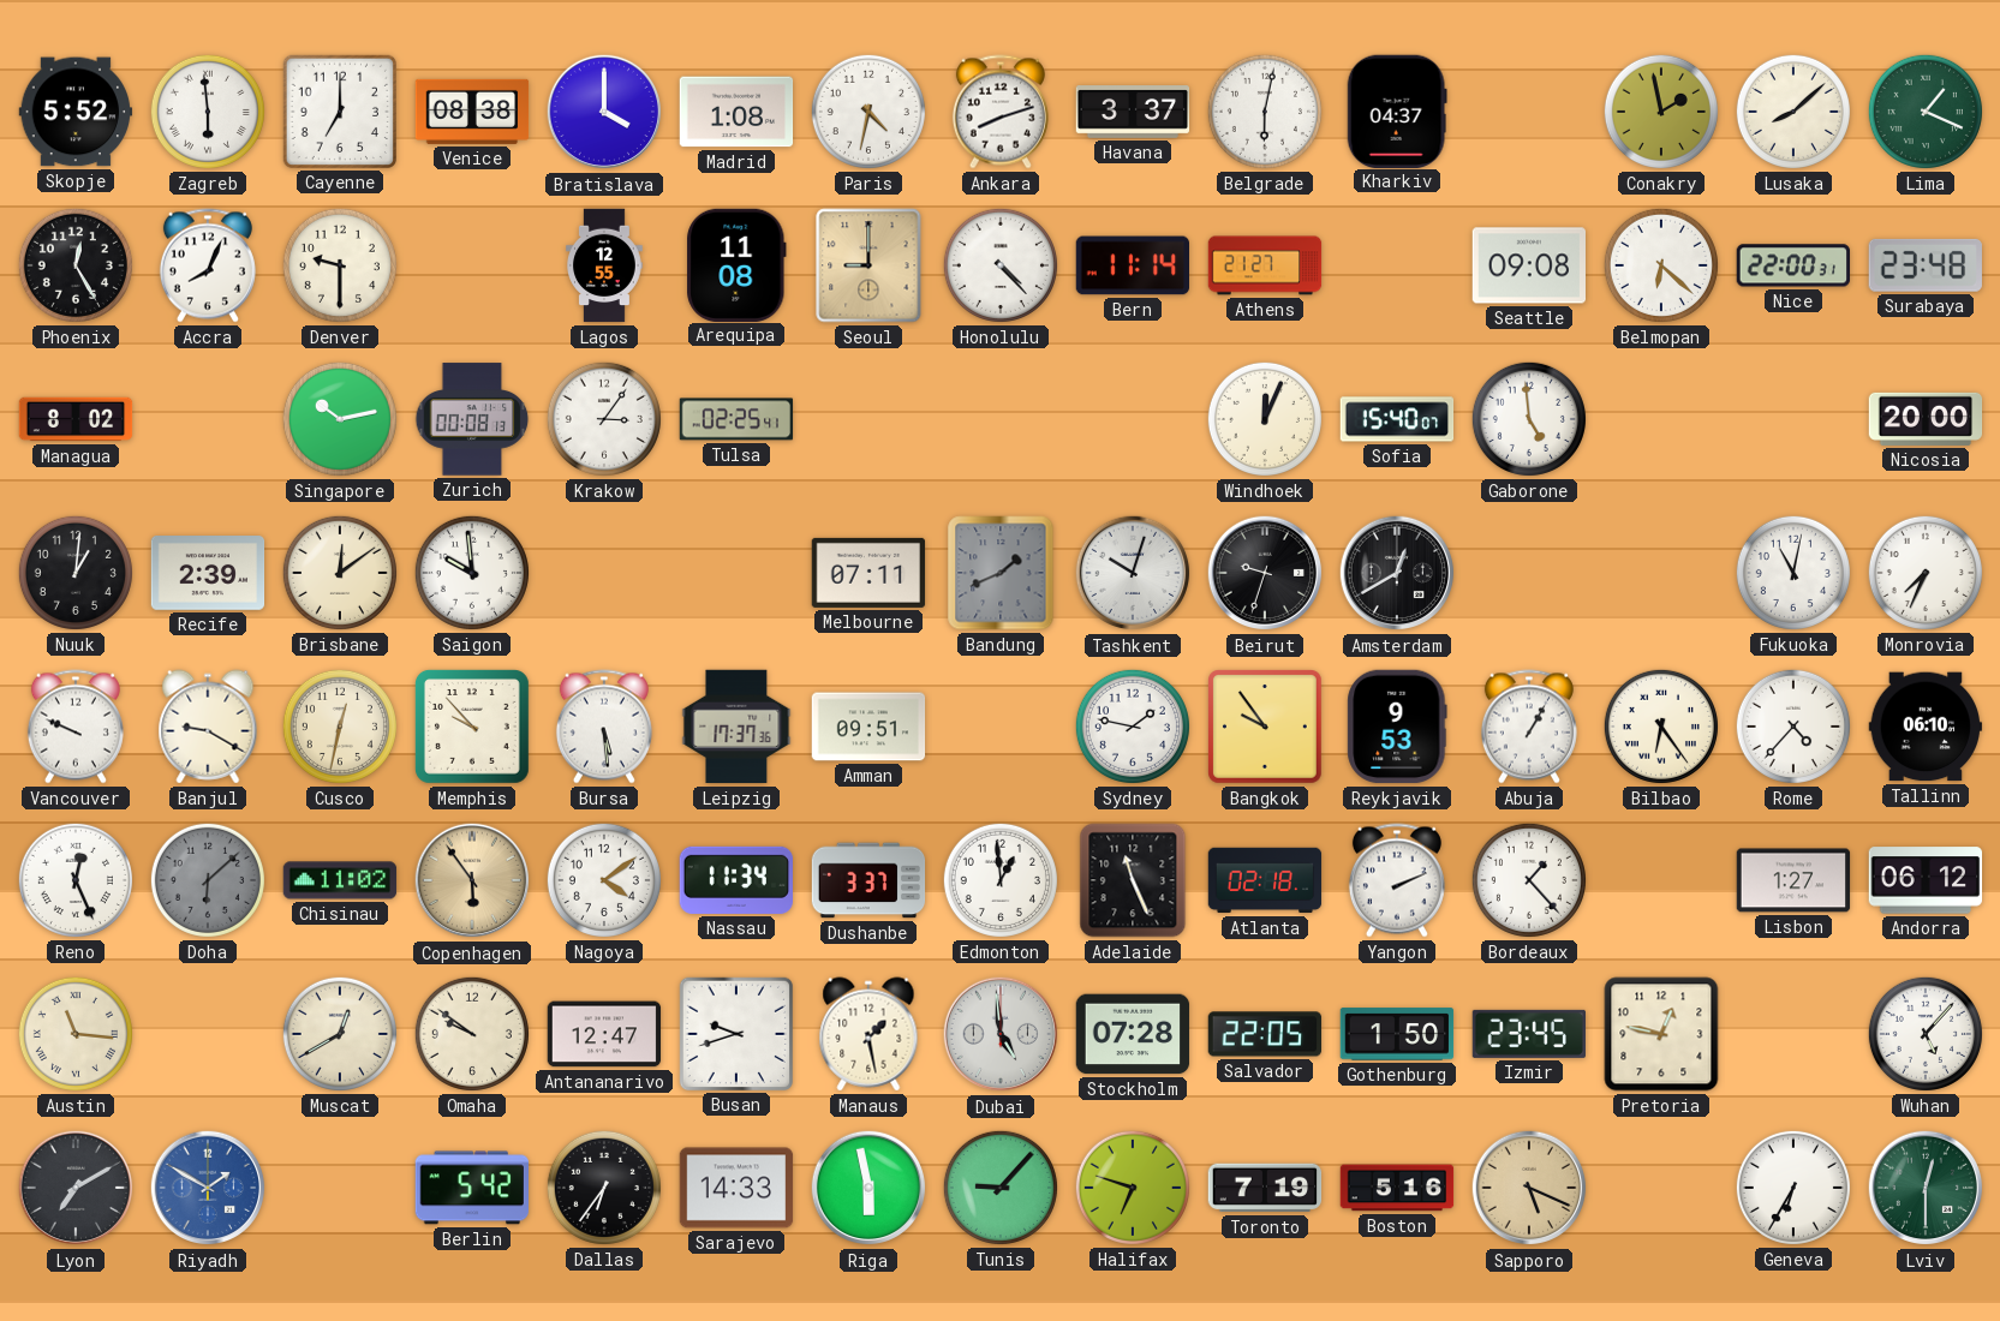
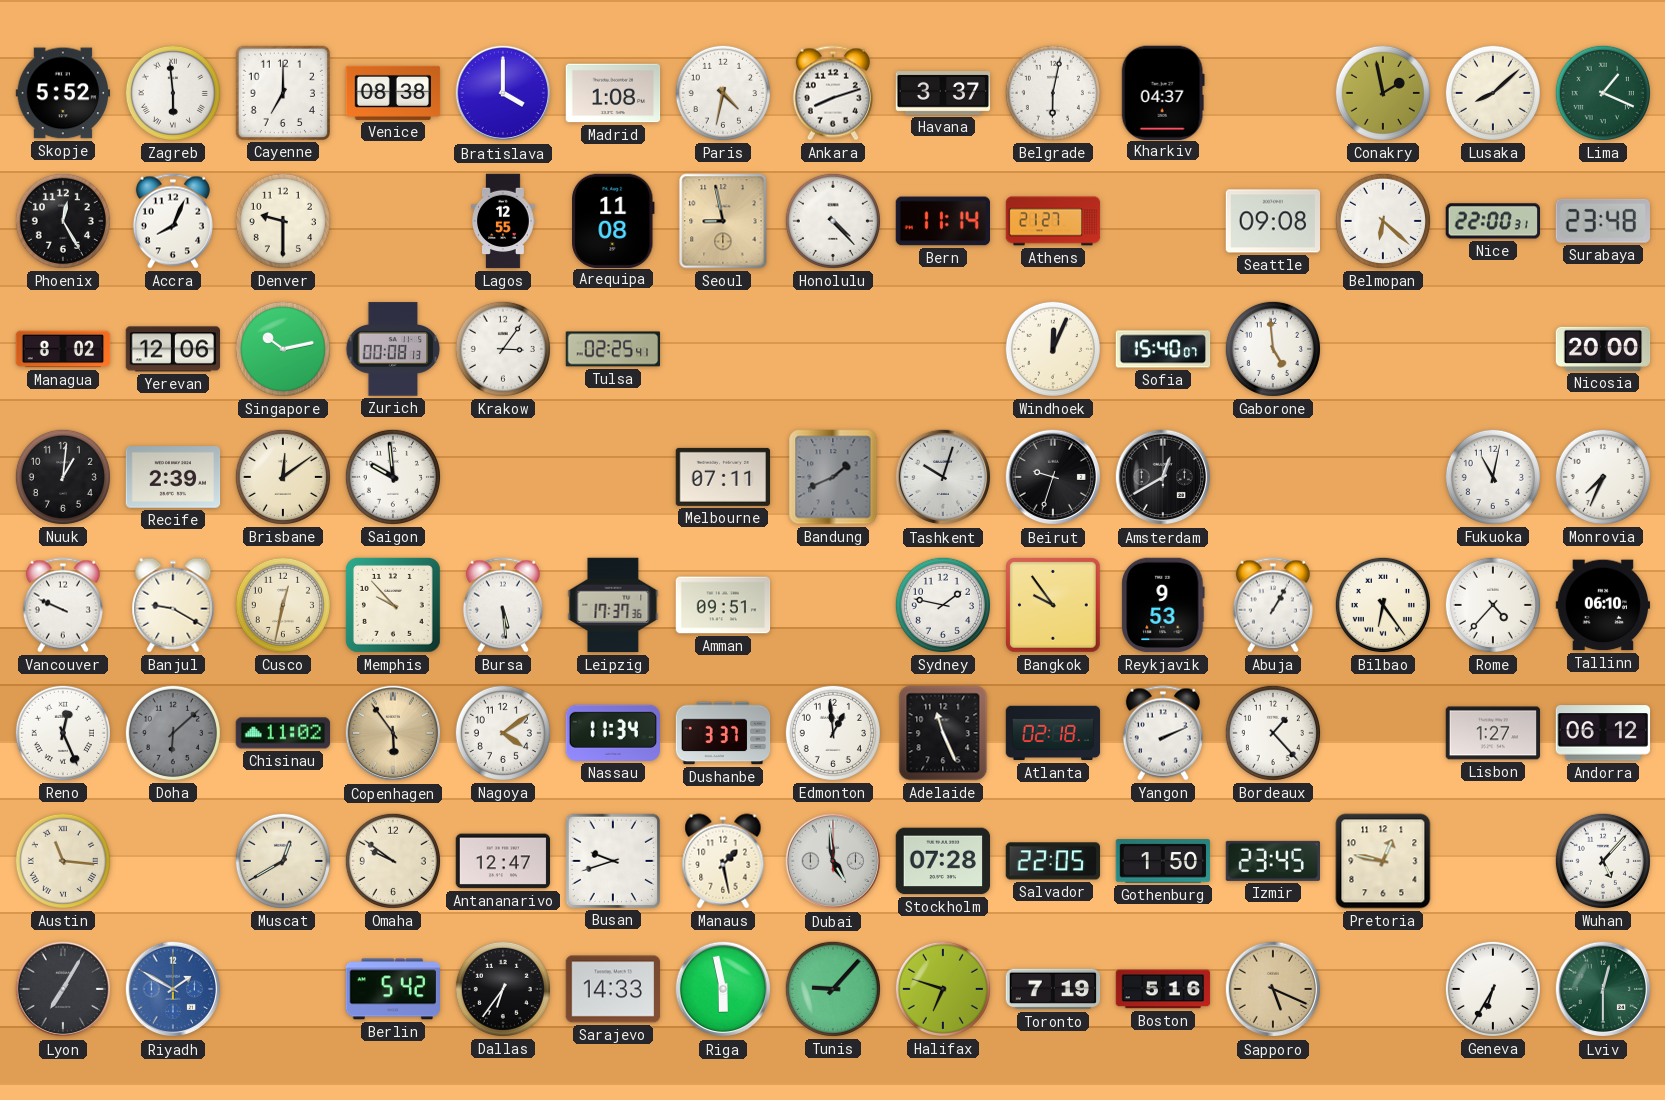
Seoul: 9:00 -> 8:58 (723, 221)
Yerevan: none -> 12:06 (173, 349)
Lyon: 7:10 -> 7:05 (63, 989)
